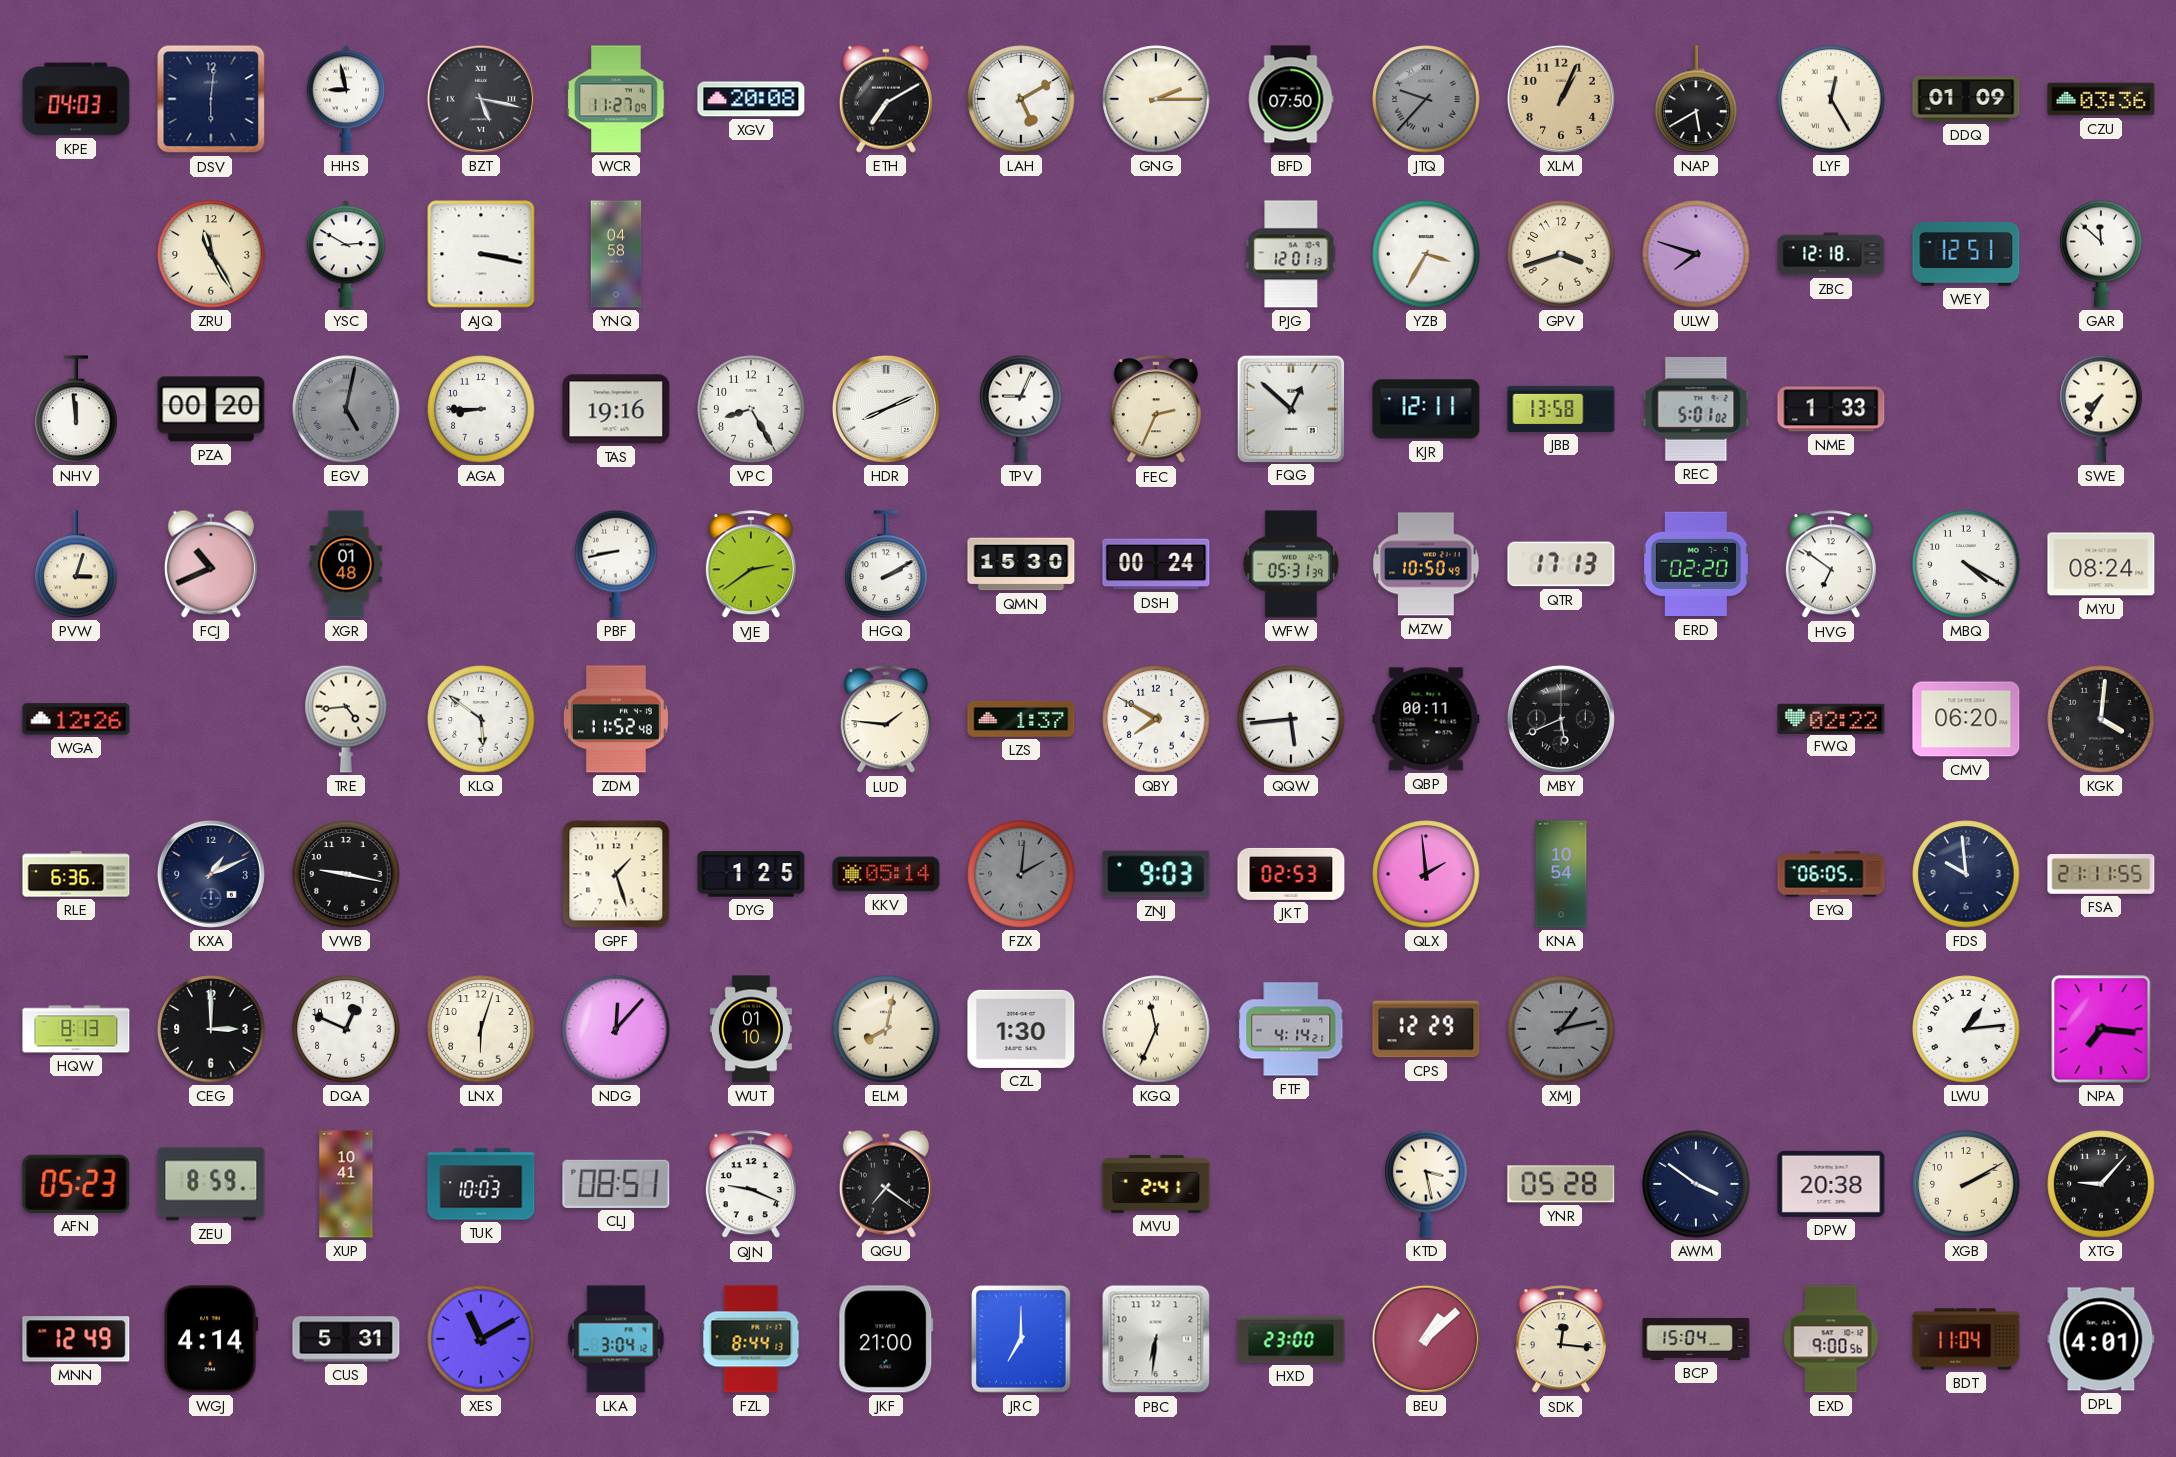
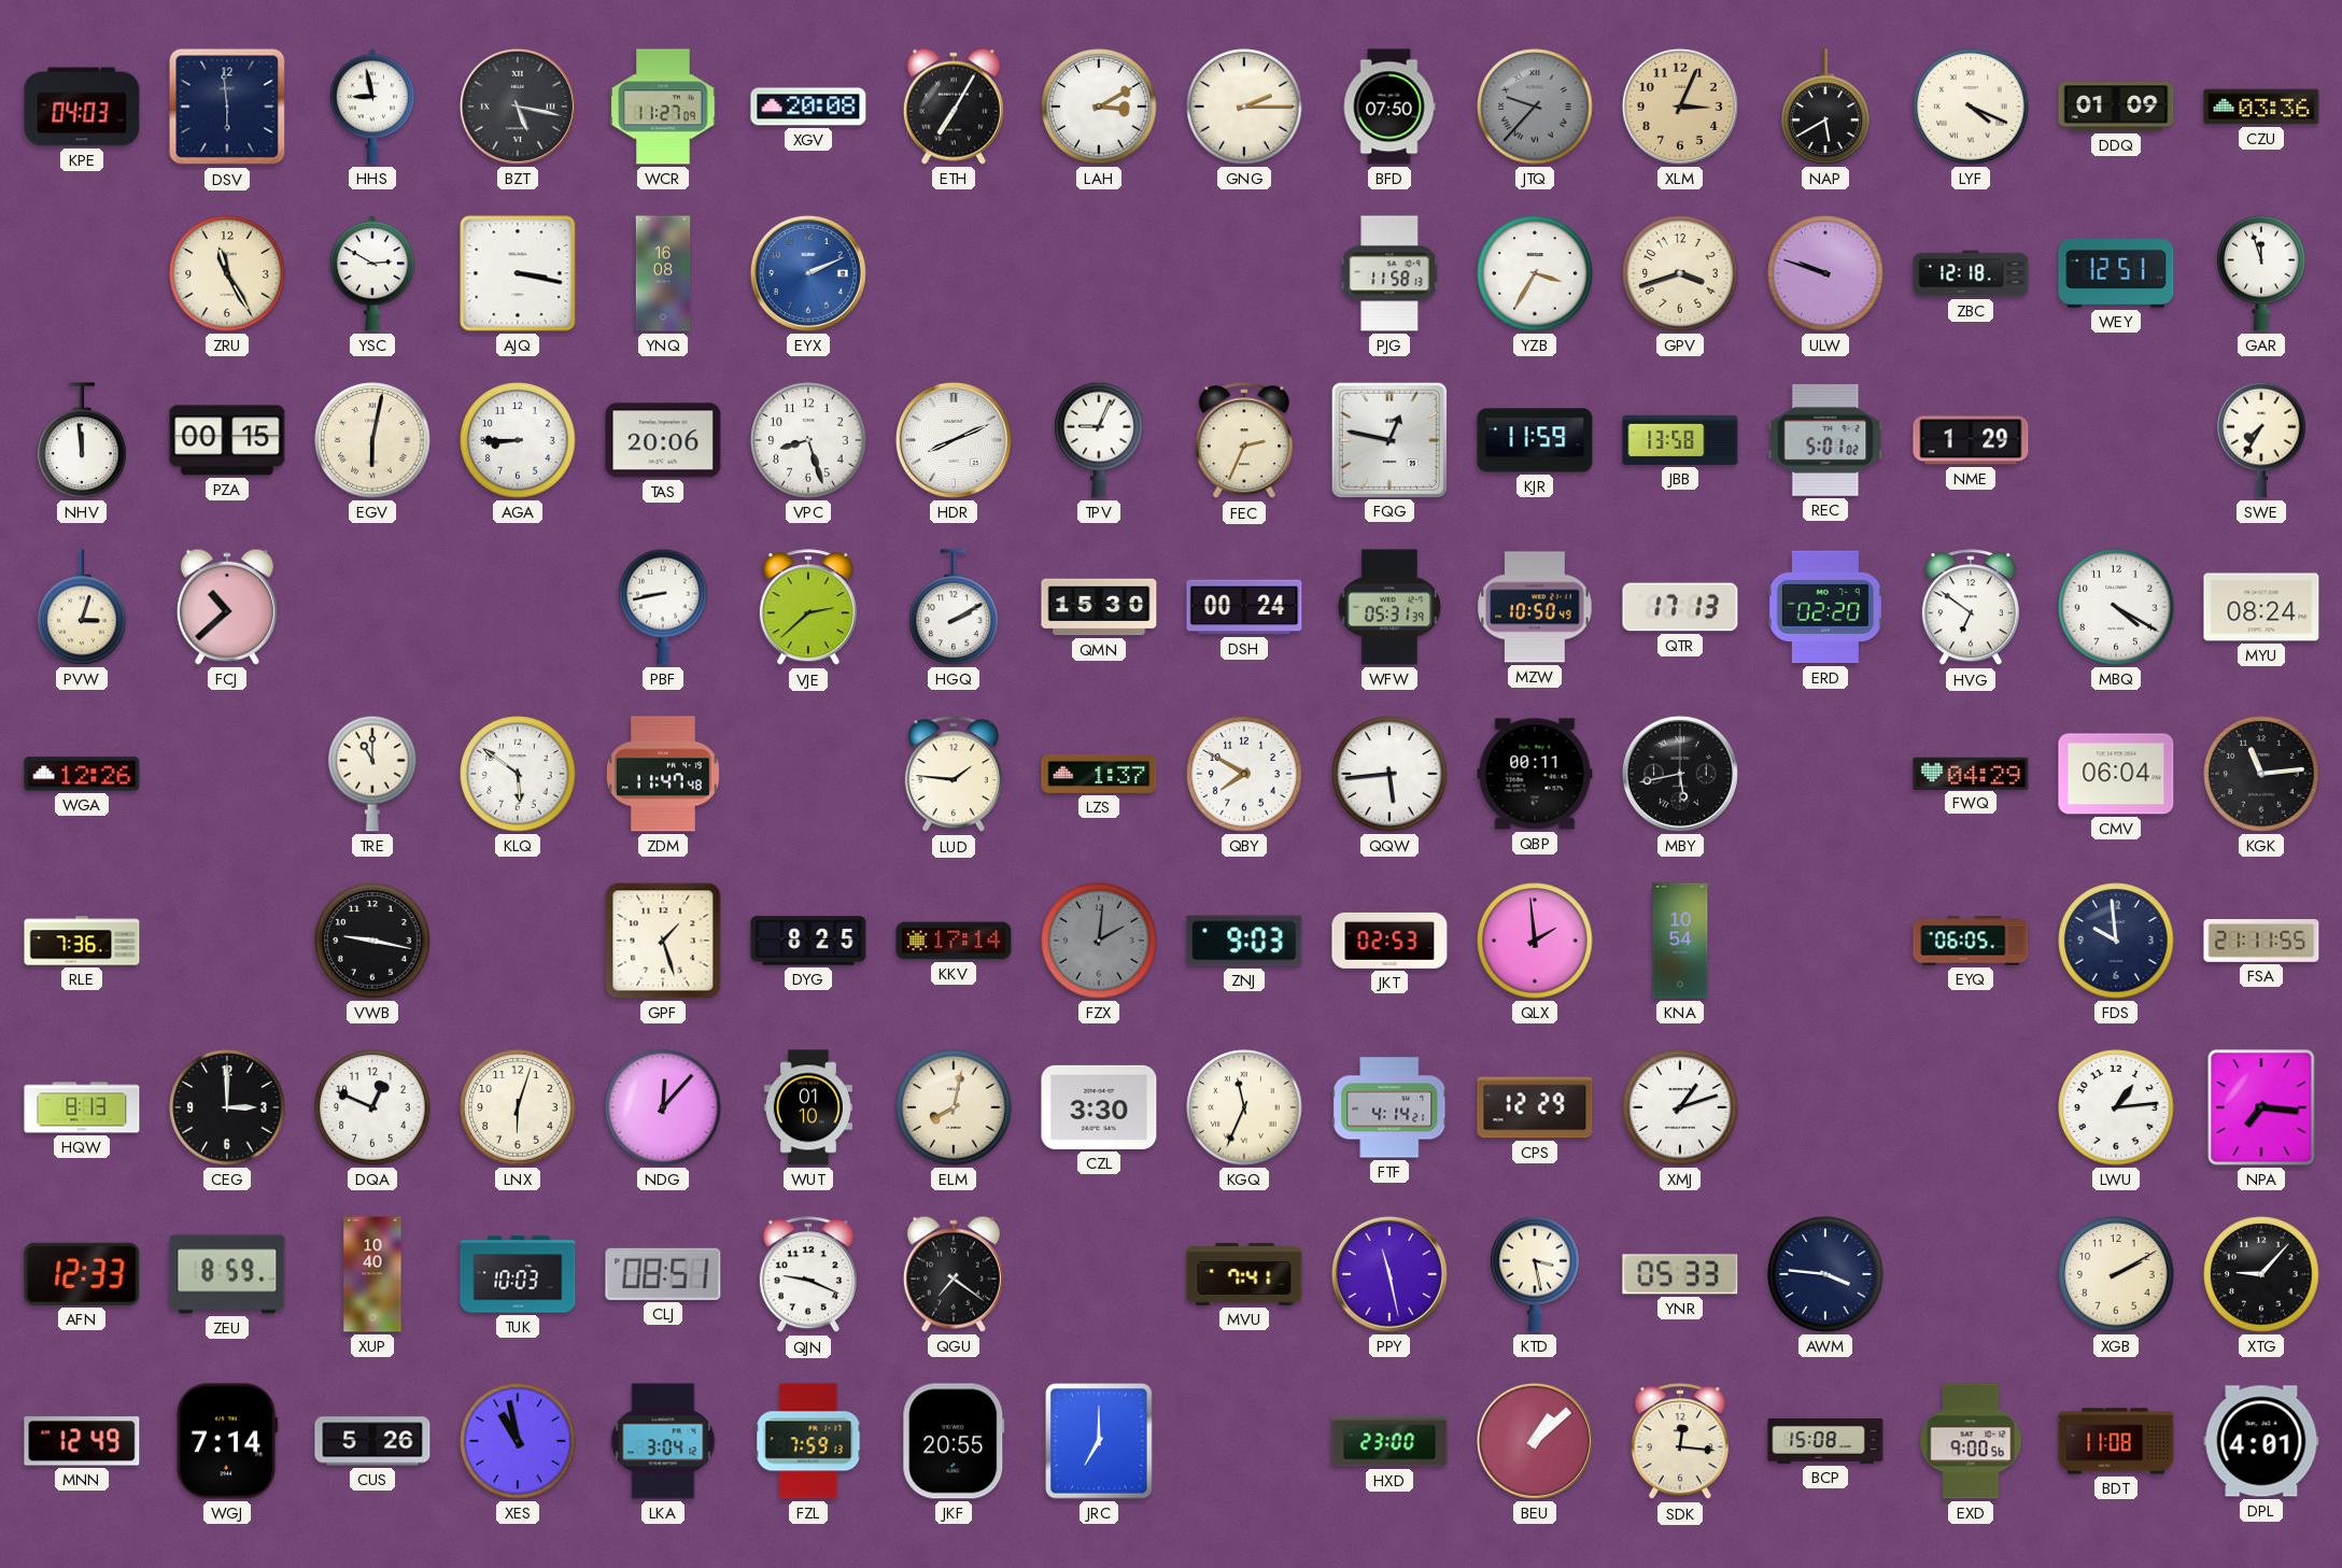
DSV: 6:01 -> 5:59 (227, 107)
ETH: 7:10 -> 7:05 (954, 107)
LAH: 5:10 -> 3:10 (1099, 107)
XLM: 1:04 -> 3:04 (1680, 107)
LYF: 12:25 -> 4:19 (1971, 107)
YNQ: 04:58 -> 16:08 (663, 273)
EYX: none -> 2:11 (808, 273)
PJG: 12:01 -> 11:58 (1391, 273)
ULW: 7:48 -> 9:48 (1825, 273)
GAR: 11:52 -> 11:57 (2261, 273)
PZA: 00:20 -> 00:15 (227, 440)
EGV: 5:02 -> 6:02 (372, 440)
EGV dial: grey -> cream (372, 440)
TAS: 19:16 -> 20:06 (663, 440)
VPC: 8:25 -> 8:27 (808, 440)
FQG: 12:52 -> 12:47 (1388, 439)
KJR: 12:11 -> 11:59 (1535, 440)
NME: 1:33 -> 1:29 (1971, 440)
FCJ: 10:41 -> 10:38 (227, 607)
XGR: 01:48 -> none (346, 564)
VJE: 2:39 -> 2:38 (808, 608)
TRE: 4:44 -> 11:00 (372, 774)
ZDM: 11:52 -> 11:47 (663, 774)
MBY: 5:41 -> 5:43 (1680, 774)
FWQ: 02:22 -> 04:29 (1971, 773)
CMV: 06:20 -> 06:04 (2116, 774)
KGK: 4:01 -> 11:14 (2261, 774)
RLE: 6:36 -> 7:36 (82, 941)
KXA: 1:11 -> none (211, 874)
DYG: 1:25 -> 8:25 (808, 941)
KKV: 05:14 -> 17:14 (954, 941)
CZL: 1:30 -> 3:30 (1099, 1107)
XMJ: 1:13 -> 1:12 (1680, 1107)
XMJ dial: grey -> white (1680, 1107)
AFN: 05:23 -> 12:33 (82, 1274)
XUP: 10:41 -> 10:40 (372, 1274)
MVU: 2:41 -> 7:41 (1244, 1275)
PPY: none -> 11:28 (1389, 1274)
YNR: 05:28 -> 05:33 (1680, 1274)
AWM: 3:51 -> 3:46 (1825, 1274)
DPW: 20:38 -> none (1831, 1184)
WGJ: 4:14 -> 7:14 (227, 1441)
CUS: 5:31 -> 5:26 (372, 1441)
XES: 11:10 -> 10:58 (518, 1441)
FZL: 8:44 -> 7:59 (808, 1441)
JKF: 21:00 -> 20:55 (954, 1441)
PBC: 6:31 -> none (1156, 1339)
BCP: 15:04 -> 15:08 (1825, 1441)
BDT: 11:04 -> 11:08 (2116, 1441)
